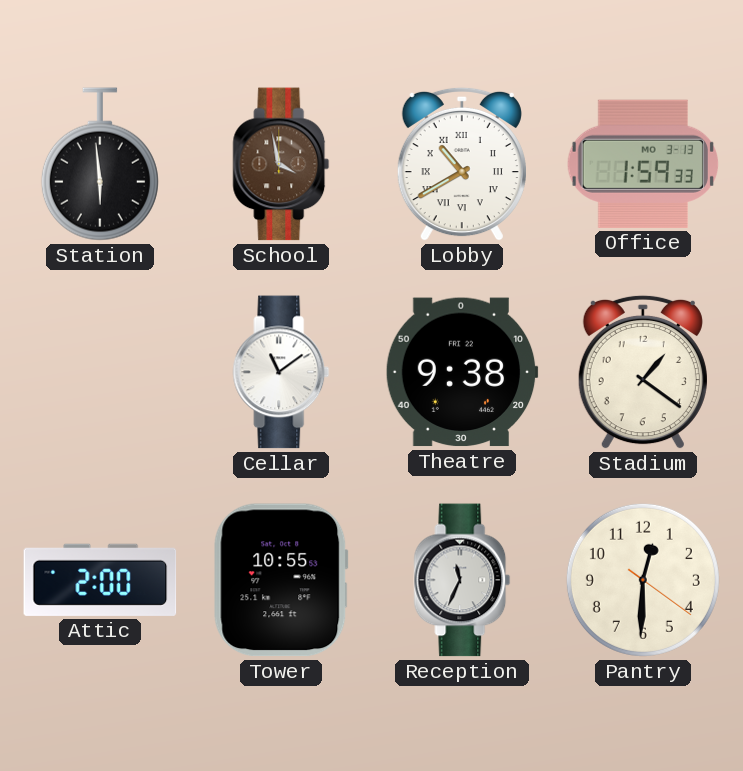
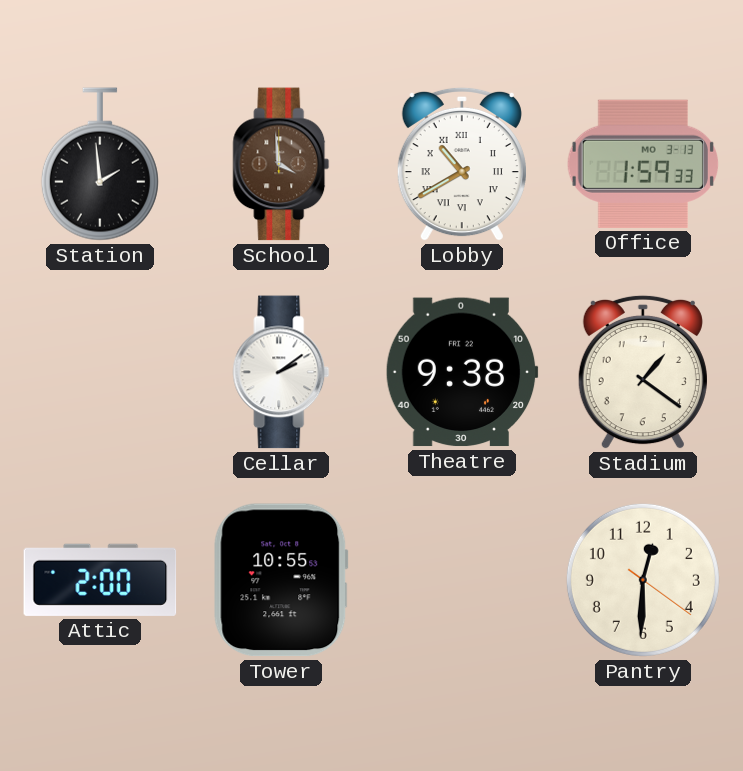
Station: 5:59 -> 1:59 (100, 164)
School: 3:58 -> 3:59 (281, 164)
Cellar: 11:09 -> 2:09 (281, 372)
Reception: 11:34 -> none (462, 580)
